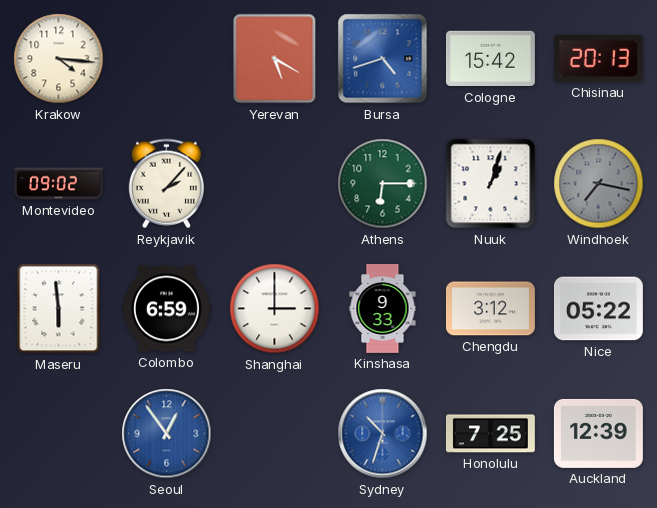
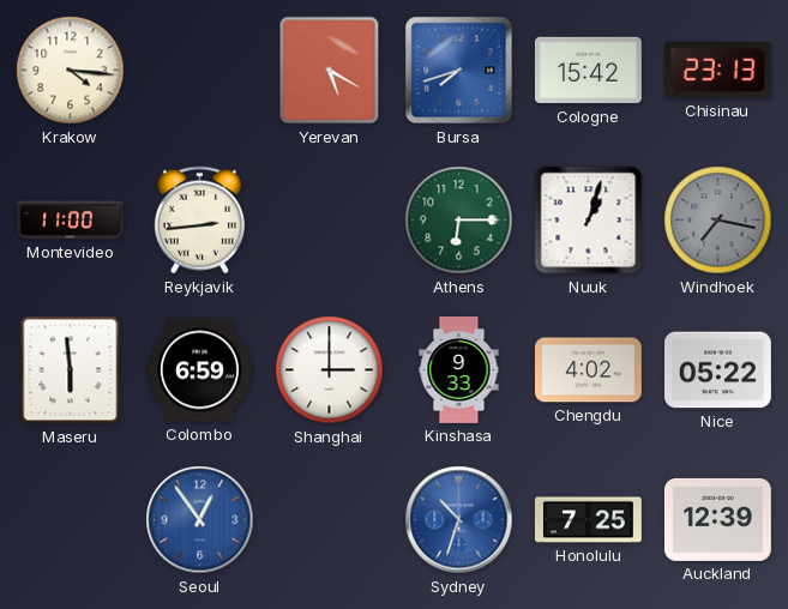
Bursa: 4:42 -> 7:42 (459, 71)
Chisinau: 20:13 -> 23:13 (717, 70)
Montevideo: 09:02 -> 11:00 (70, 221)
Reykjavik: 2:07 -> 2:44 (199, 221)
Chengdu: 3:12 -> 4:02 (588, 370)
